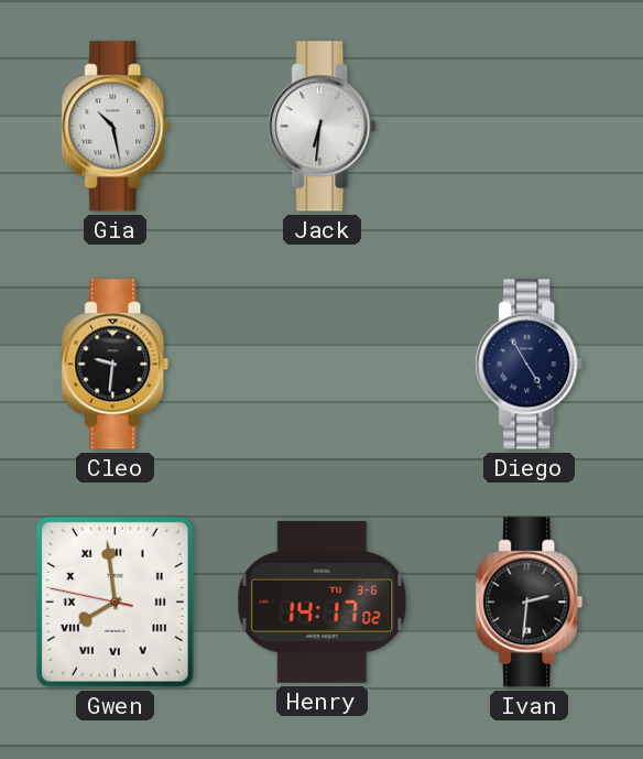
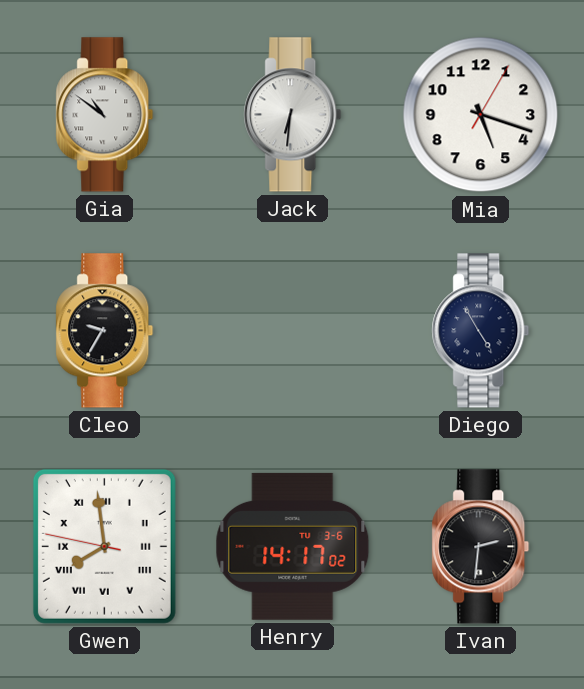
Gia: 10:28 -> 10:51 (105, 115)
Mia: none -> 5:18 (481, 115)
Cleo: 9:31 -> 9:35 (105, 331)
